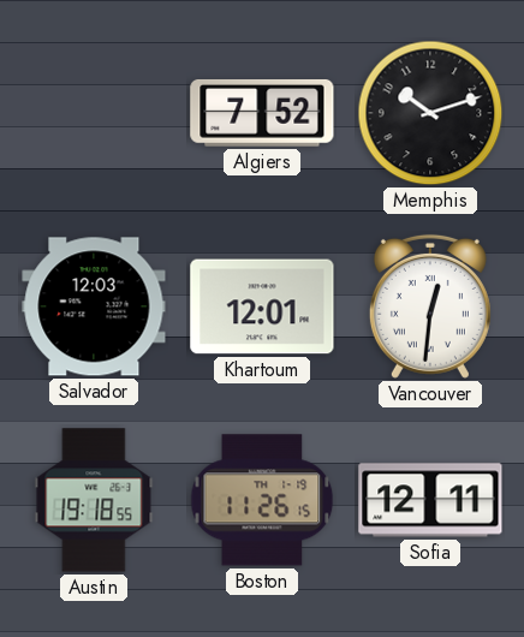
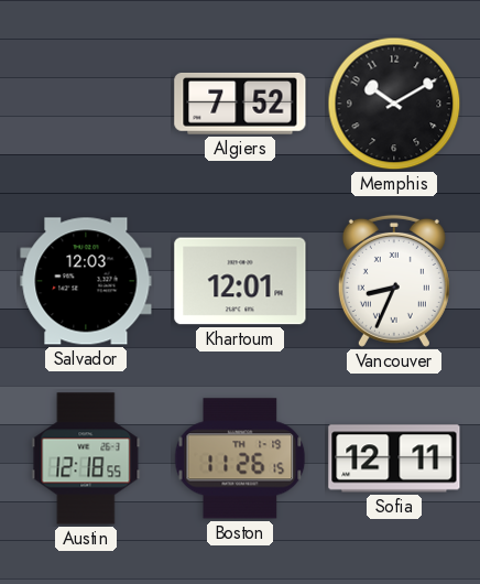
Memphis: 10:12 -> 10:10 (394, 104)
Vancouver: 12:31 -> 8:34 (394, 281)
Austin: 19:18 -> 12:18 (86, 458)
